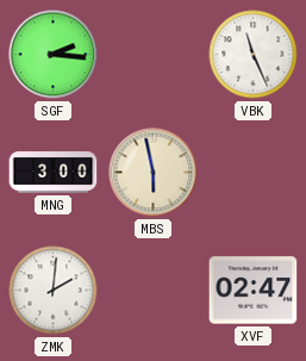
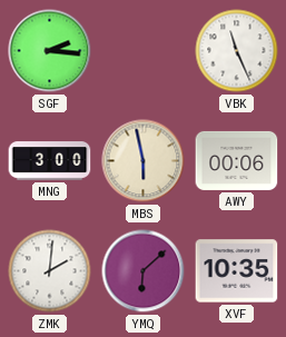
AWY: none -> 00:06 (237, 160)
YMQ: none -> 6:08 (144, 271)
XVF: 02:47 -> 10:35 (237, 271)
